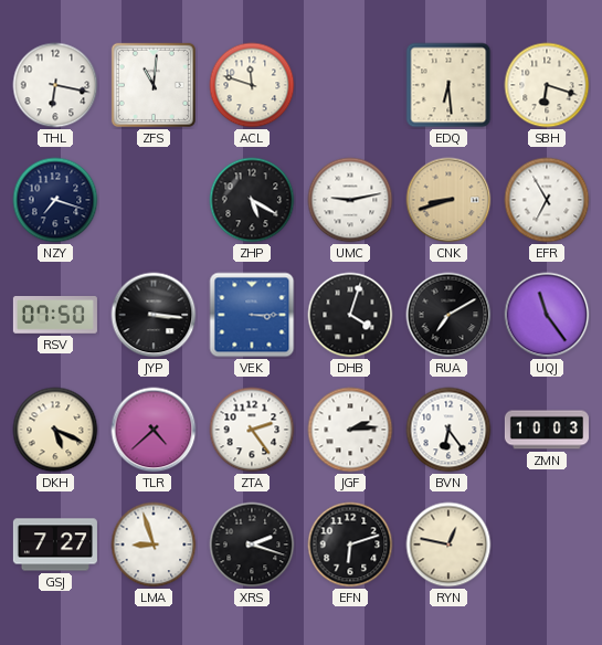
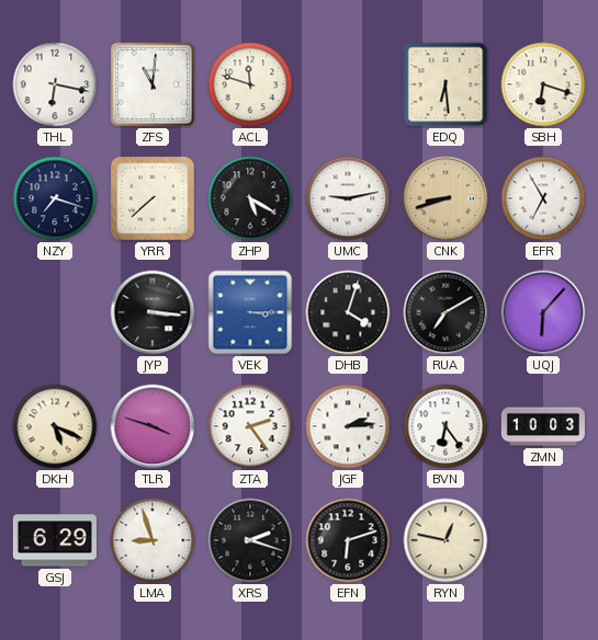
YRR: none -> 7:38 (153, 198)
RSV: 07:50 -> none (55, 315)
UQJ: 11:24 -> 6:07 (543, 312)
TLR: 4:38 -> 3:48 (153, 426)
GSJ: 7:27 -> 6:29 (55, 540)
